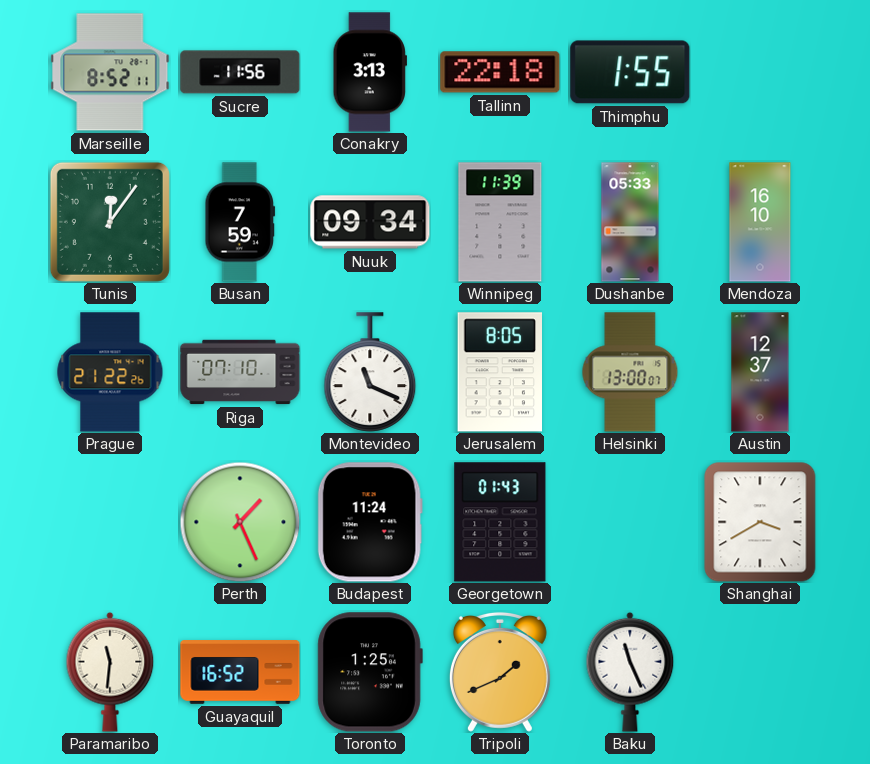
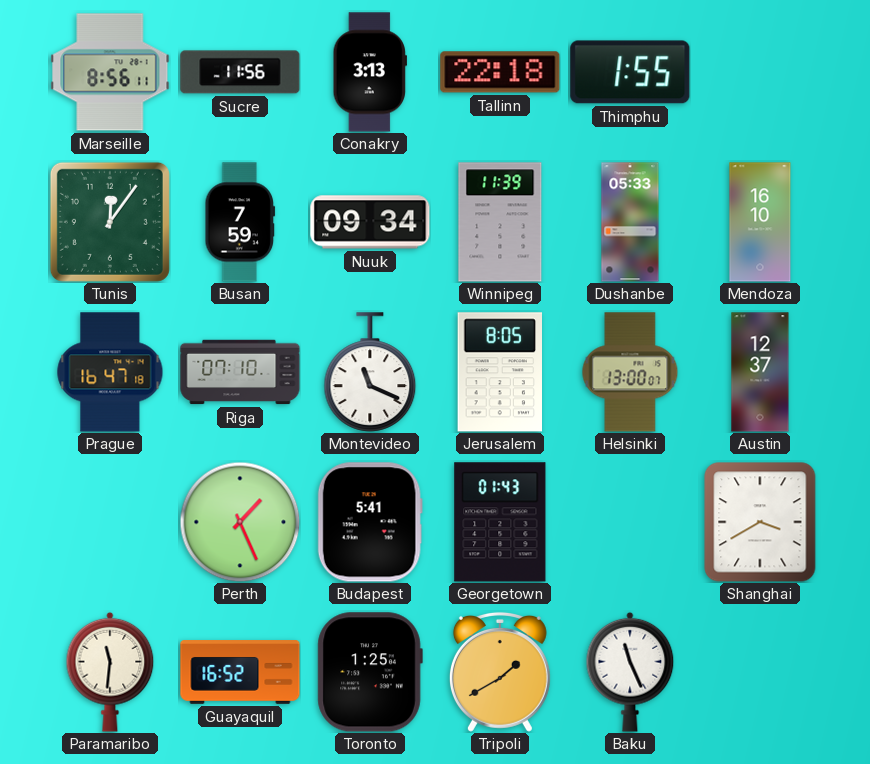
Marseille: 8:52 -> 8:56 (110, 72)
Prague: 21:22 -> 16:47 (110, 372)
Budapest: 11:24 -> 5:41 (370, 522)
Tripoli: 1:41 -> 1:40 (500, 672)
